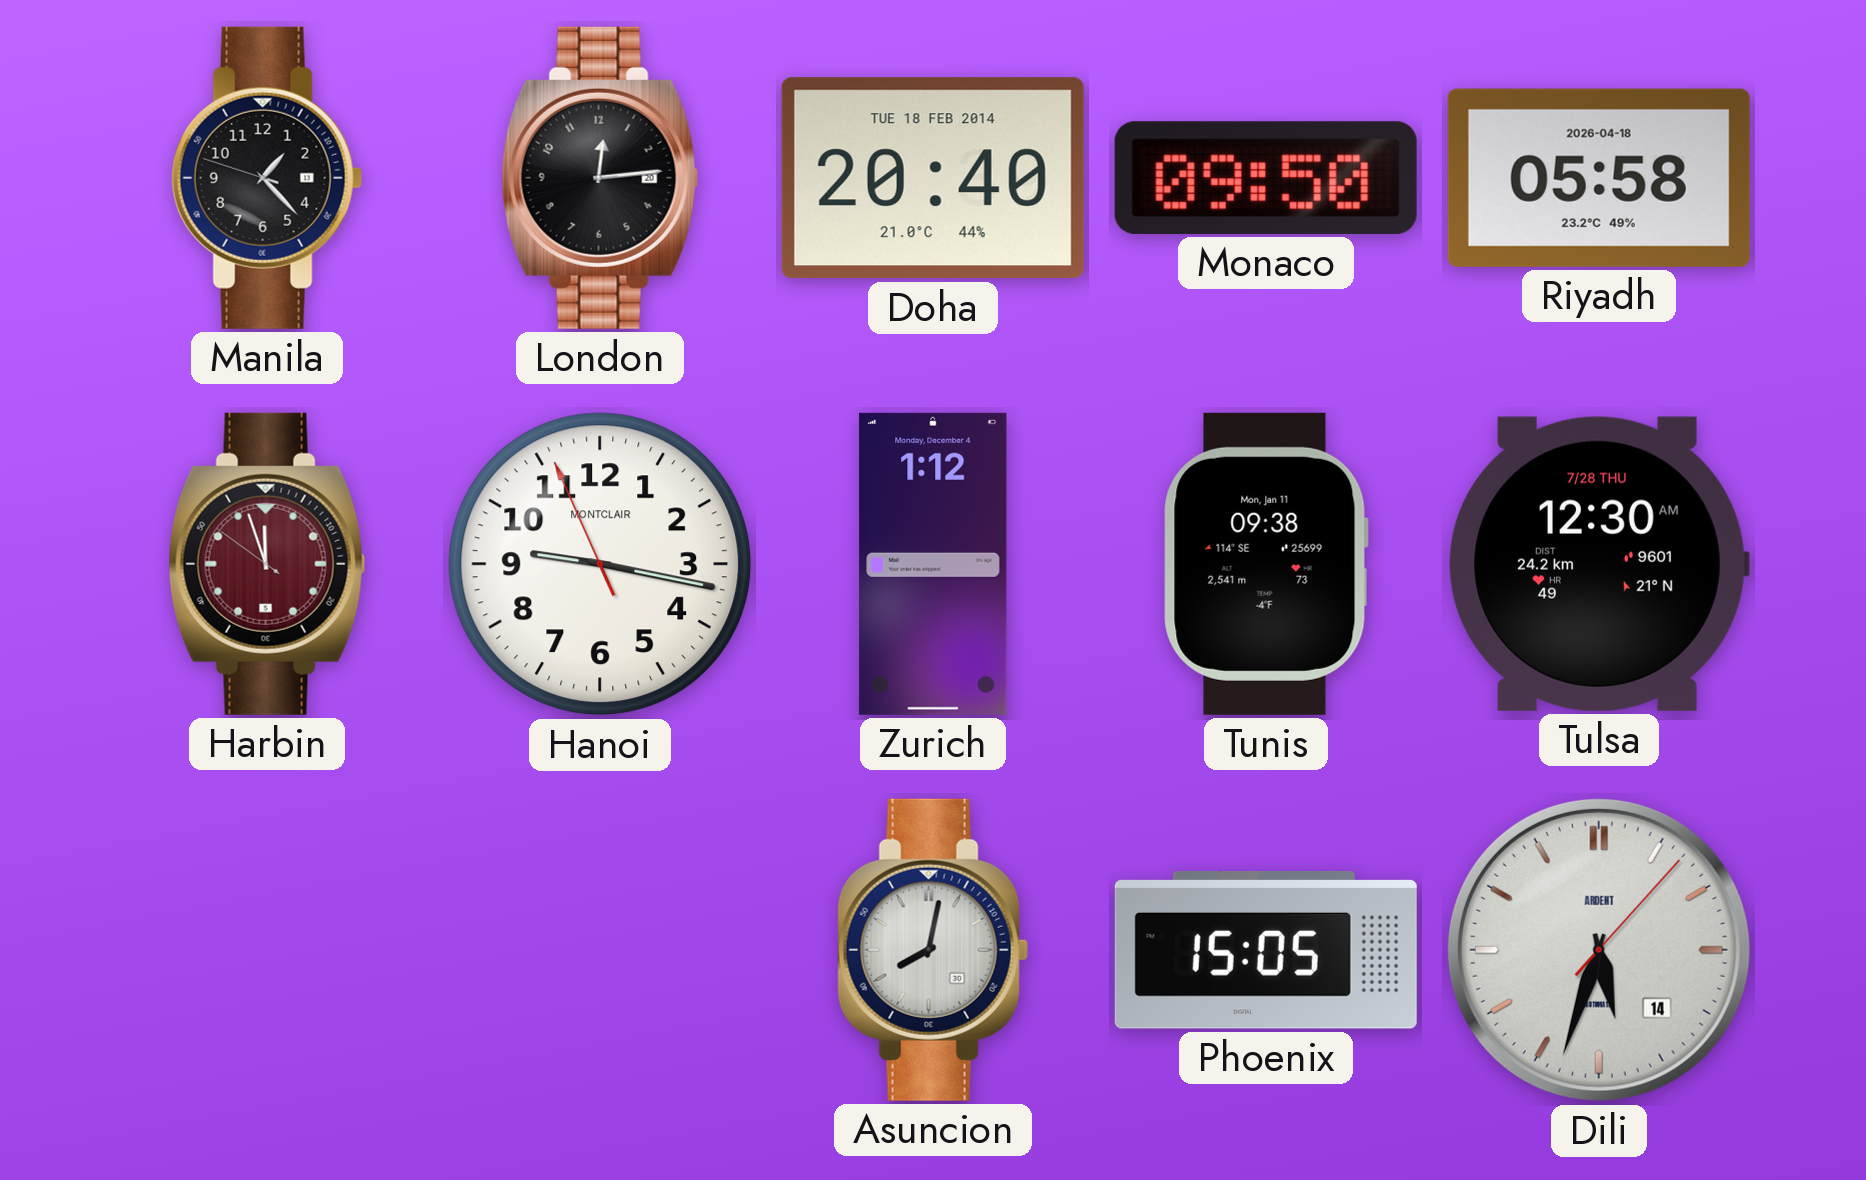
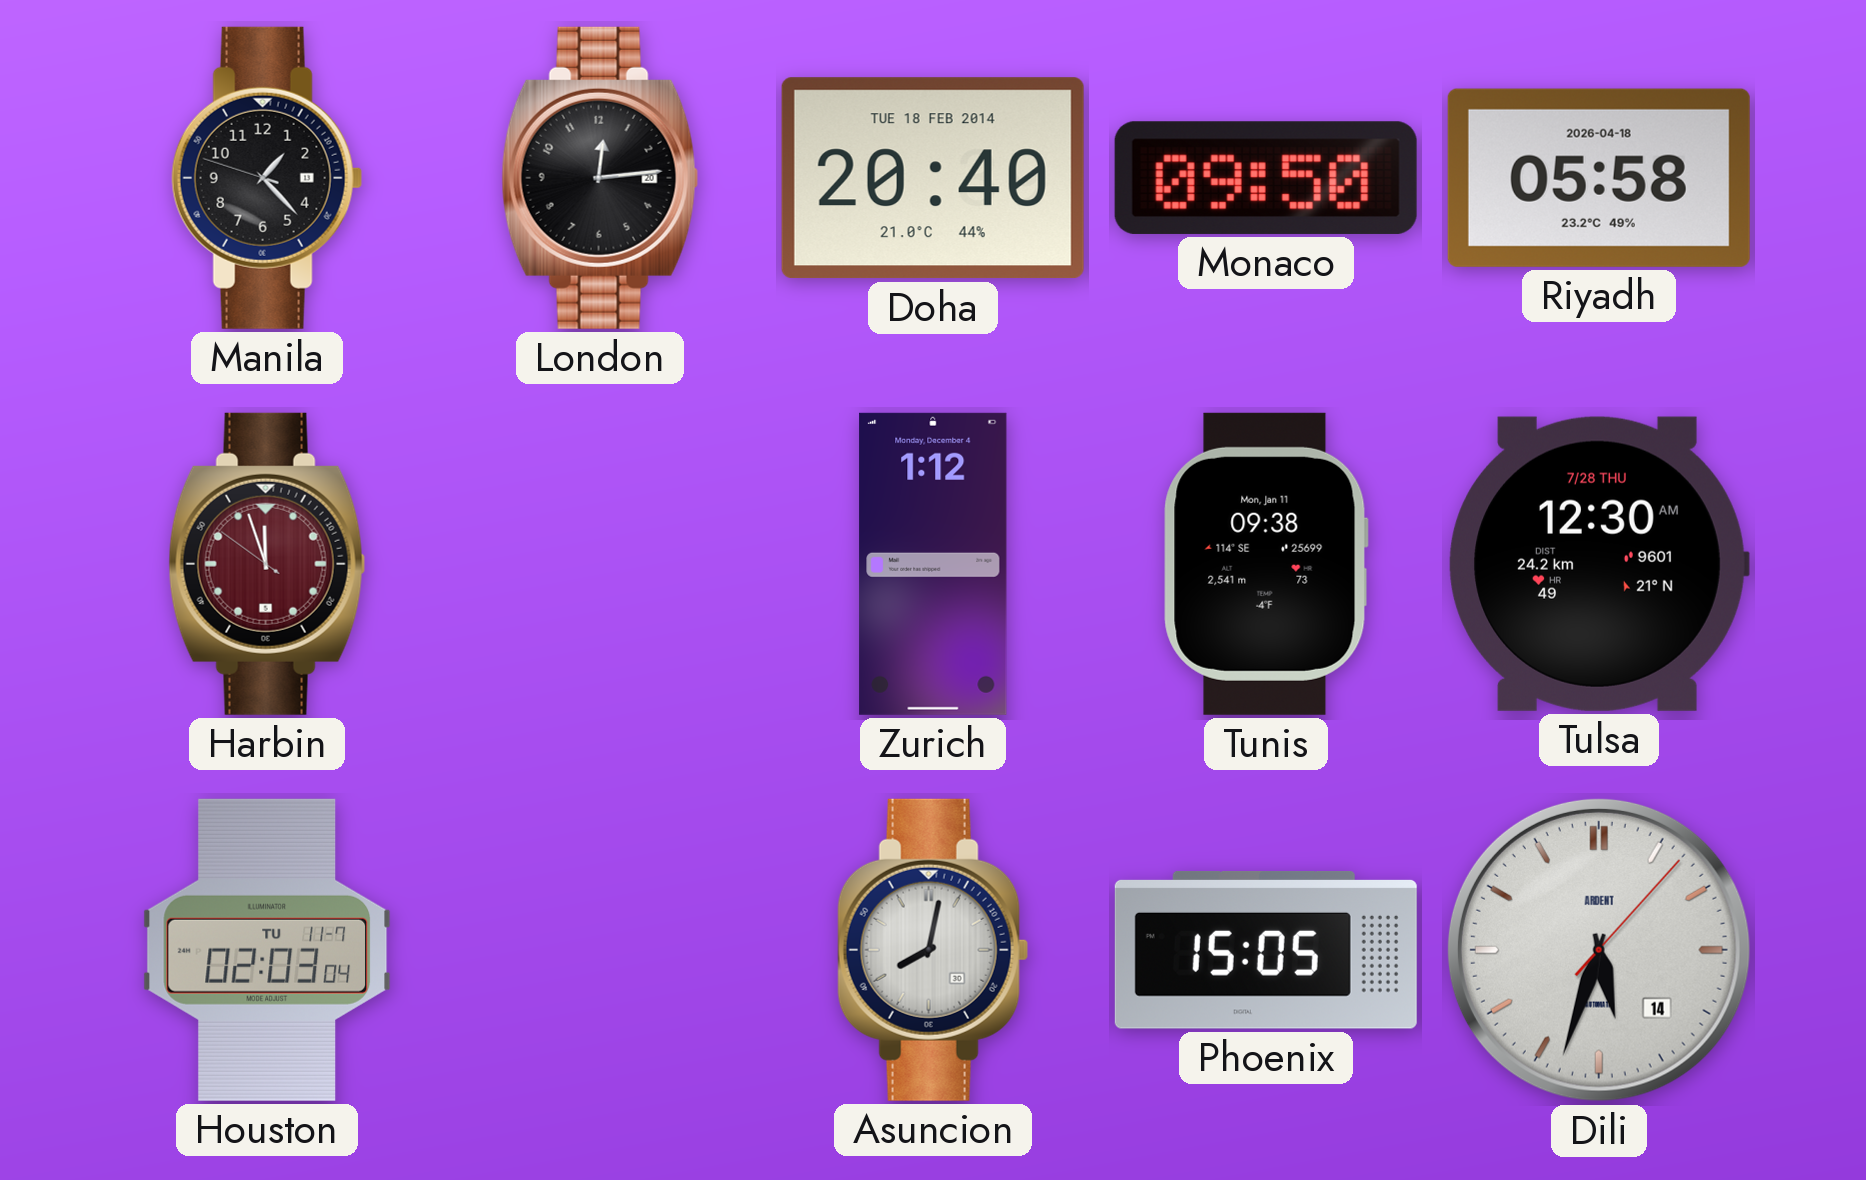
Hanoi: 9:16 -> none (600, 564)
Houston: none -> 02:03 (267, 950)
